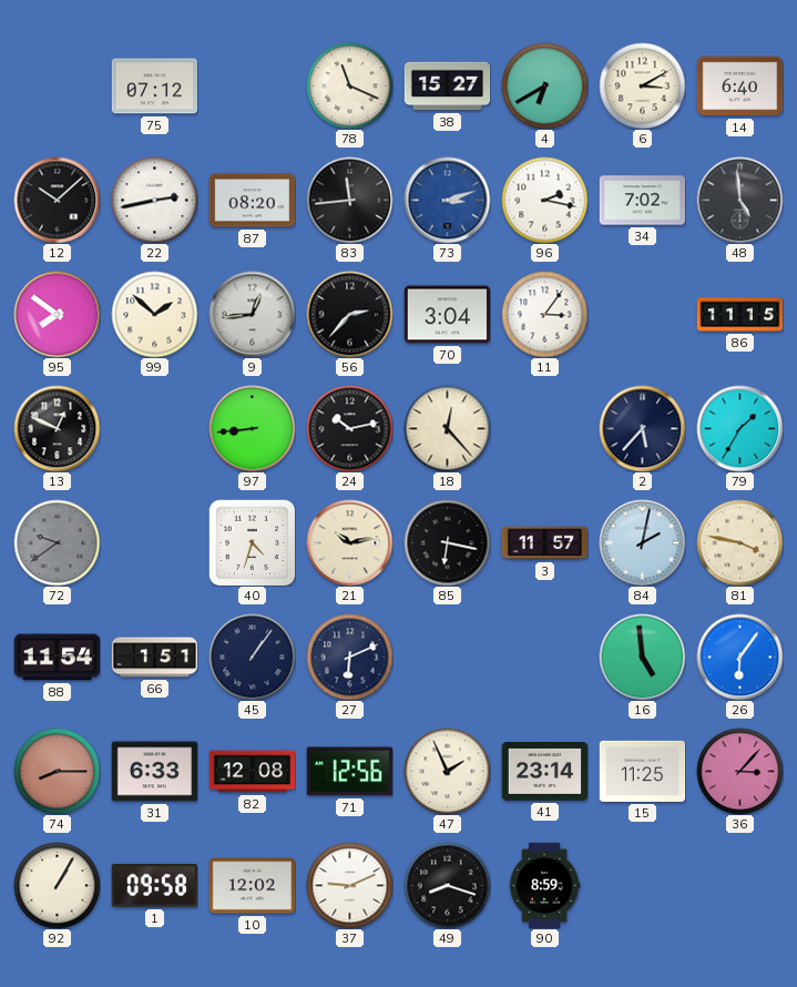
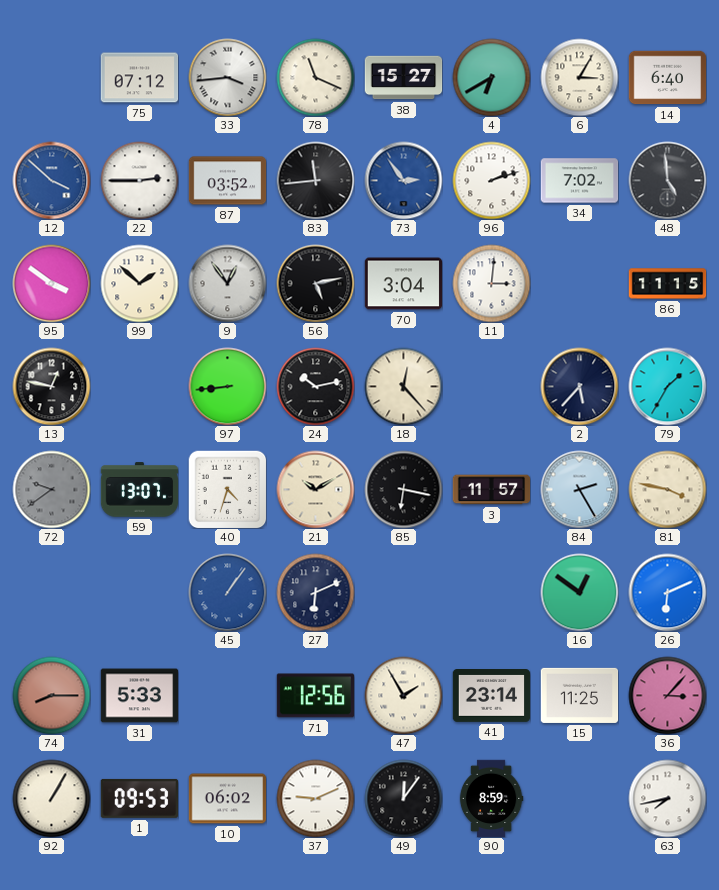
33: none -> 3:44 (227, 77)
6: 3:10 -> 3:05 (579, 77)
12: 10:08 -> 3:52 (51, 180)
12 dial: black -> blue (51, 180)
22: 2:43 -> 2:45 (139, 180)
87: 08:20 -> 03:52 (227, 181)
73: 3:12 -> 2:54 (403, 180)
96: 2:17 -> 2:12 (491, 180)
95: 7:51 -> 3:51 (51, 283)
9: 12:44 -> 12:54 (227, 283)
56: 2:37 -> 5:13 (315, 283)
11: 3:06 -> 3:01 (491, 283)
13: 12:49 -> 12:47 (51, 386)
59: none -> 13:07 (139, 490)
21: 10:13 -> 10:10 (315, 489)
84: 2:02 -> 2:25 (579, 489)
88: 11:54 -> none (57, 658)
66: 1:51 -> none (154, 658)
45 dial: navy -> blue (227, 592)
16: 4:59 -> 12:51 (579, 592)
26: 6:06 -> 6:11 (667, 592)
31: 6:33 -> 5:33 (139, 696)
82: 12:08 -> none (252, 772)
47: 1:56 -> 1:55 (403, 695)
1: 09:58 -> 09:53 (139, 798)
10: 12:02 -> 06:02 (227, 799)
49: 8:18 -> 12:06 (403, 798)
63: none -> 7:43 (667, 798)
